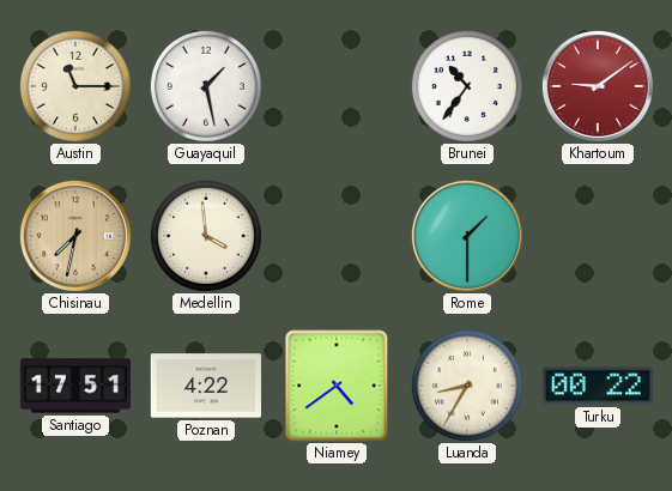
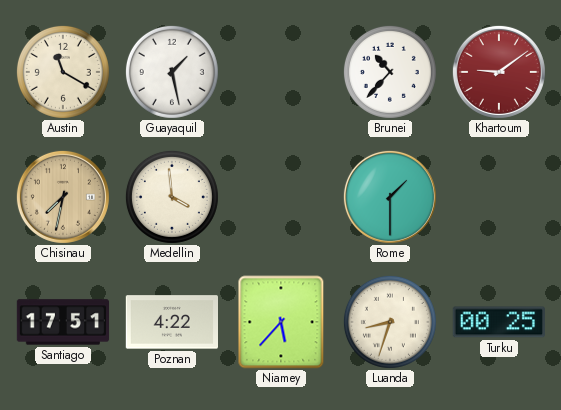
Austin: 11:15 -> 11:20 (63, 72)
Brunei: 10:36 -> 10:37 (390, 72)
Niamey: 4:39 -> 5:37 (281, 322)
Luanda: 8:35 -> 8:33 (390, 322)
Turku: 00:22 -> 00:25 (499, 322)
